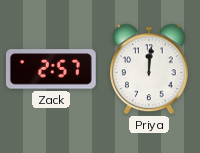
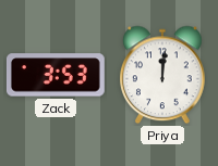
Zack: 2:57 -> 3:53 (56, 75)
